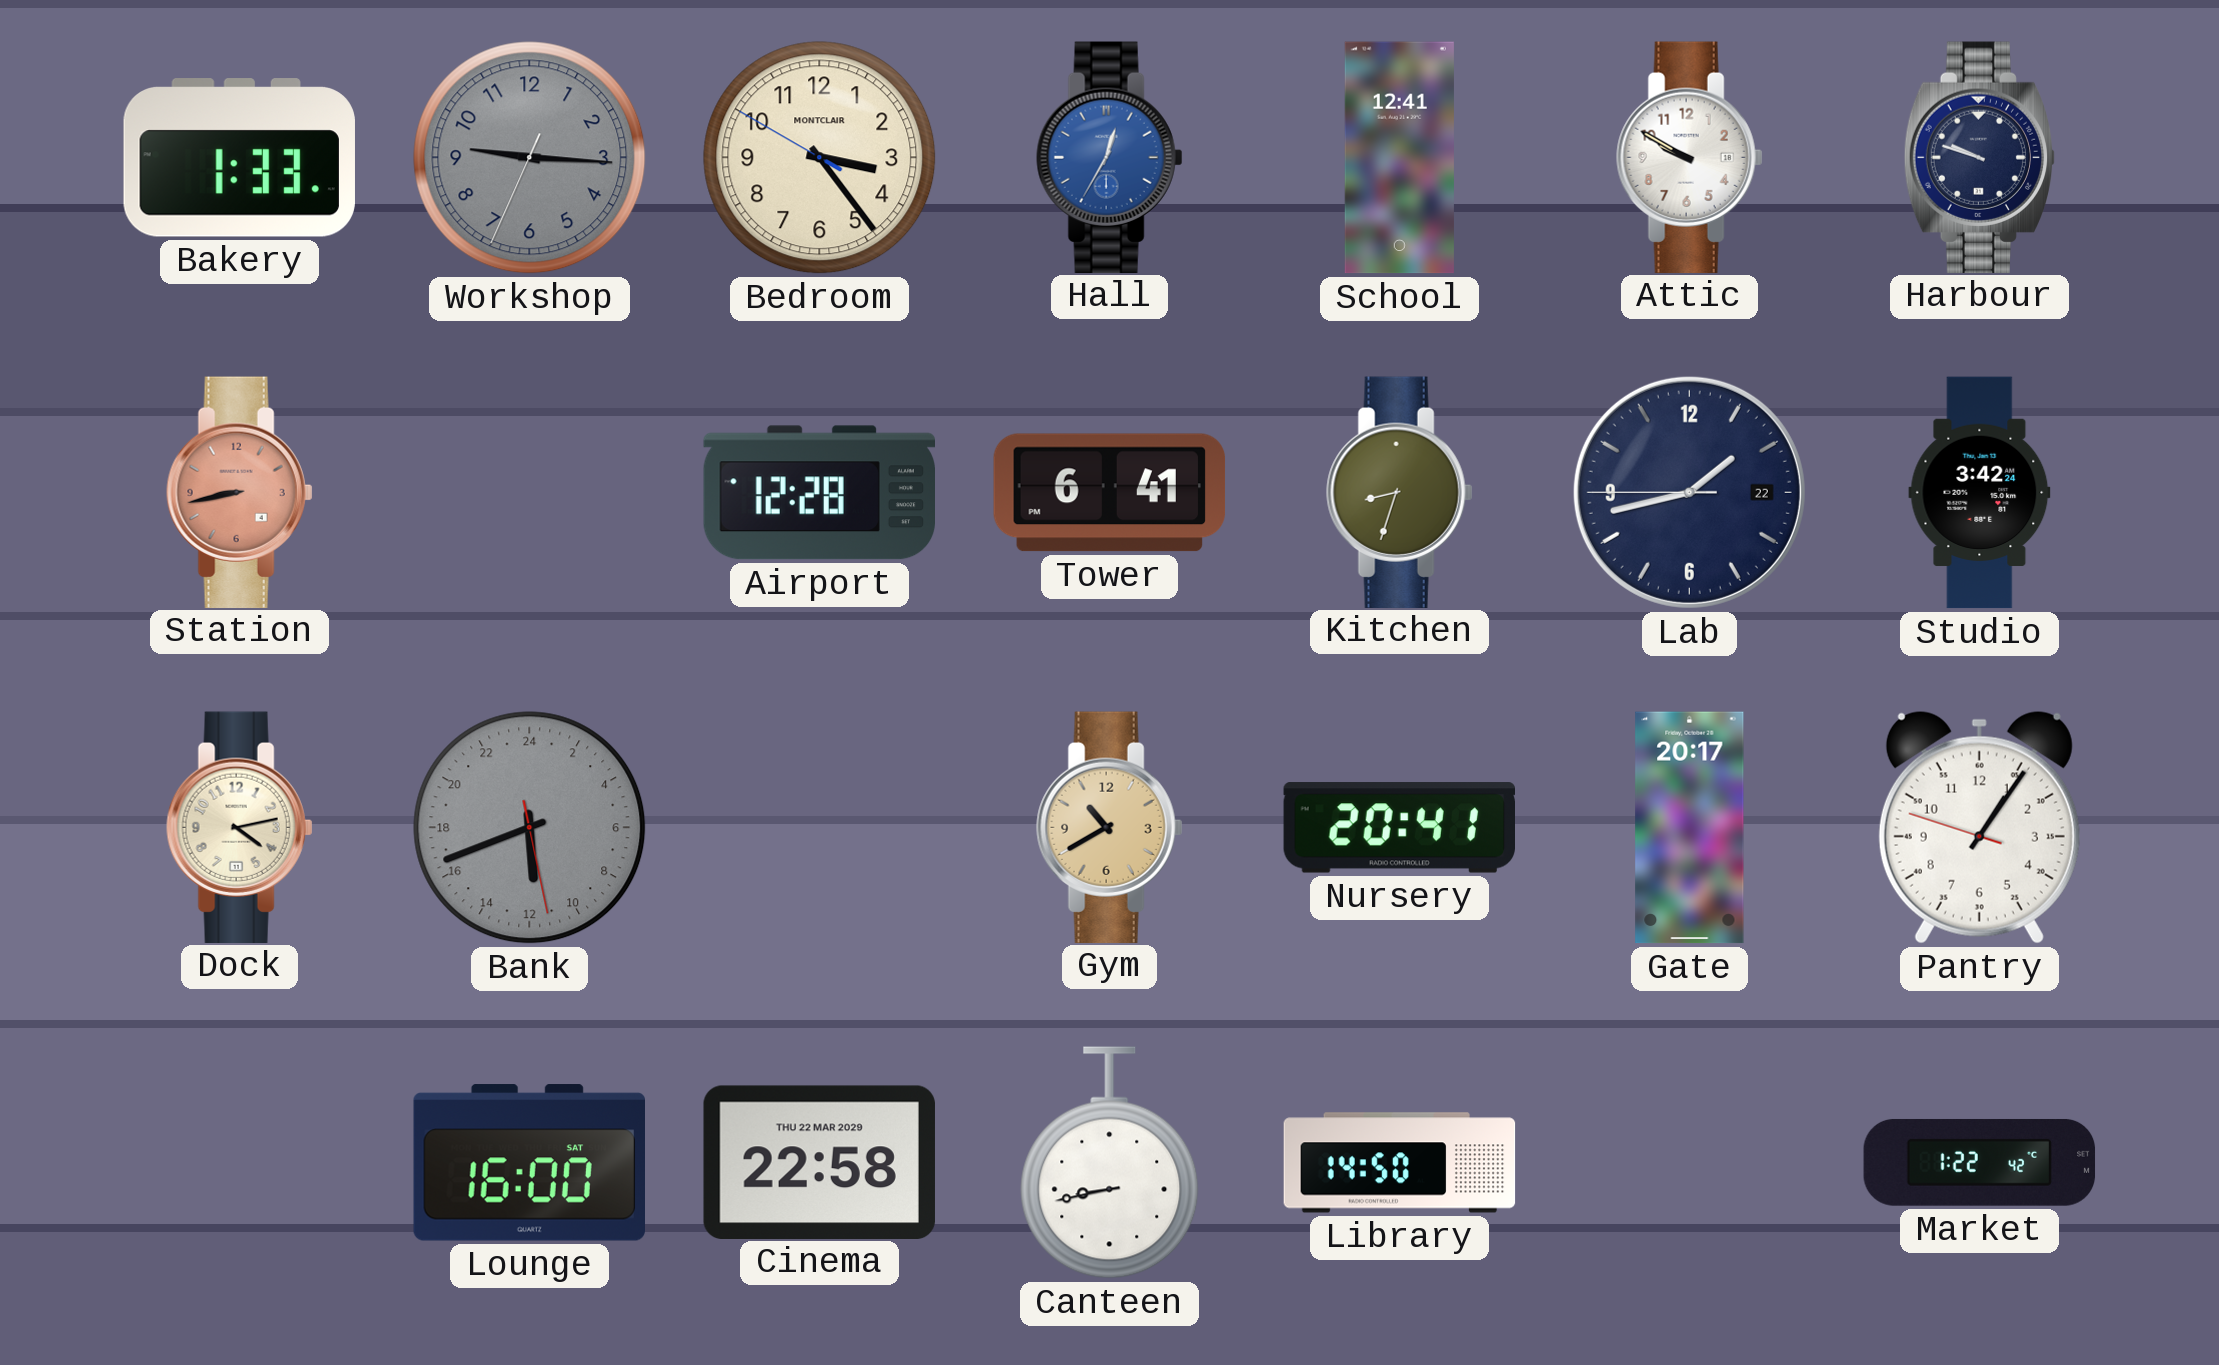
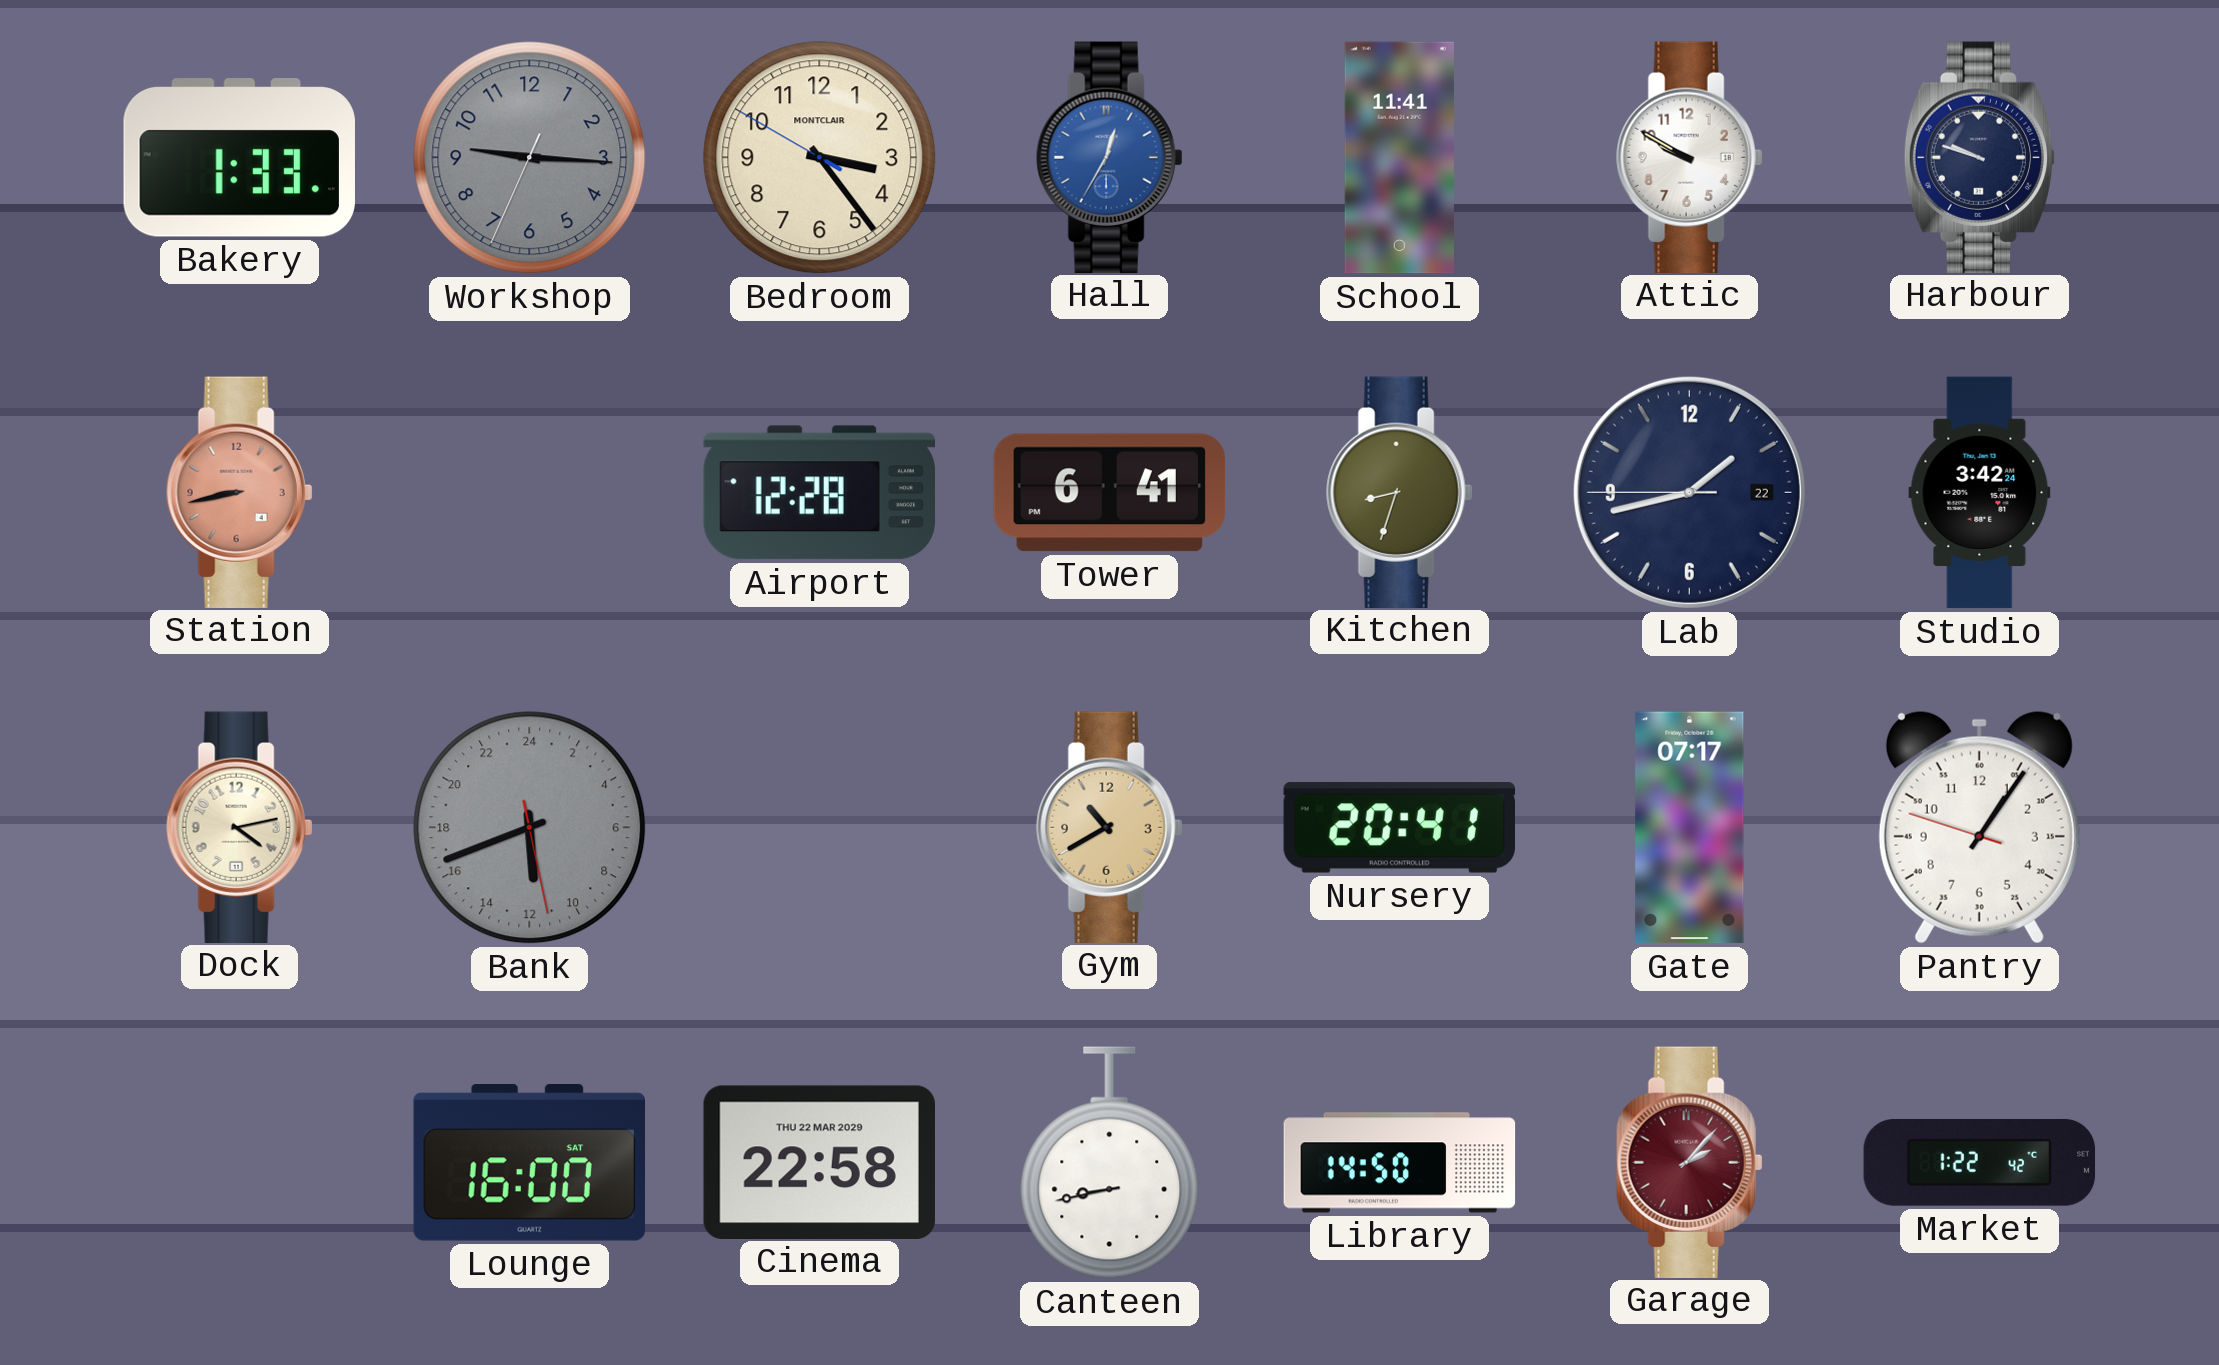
School: 12:41 -> 11:41 (1399, 158)
Gate: 20:17 -> 07:17 (1690, 828)
Garage: none -> 2:07 (1690, 1162)
